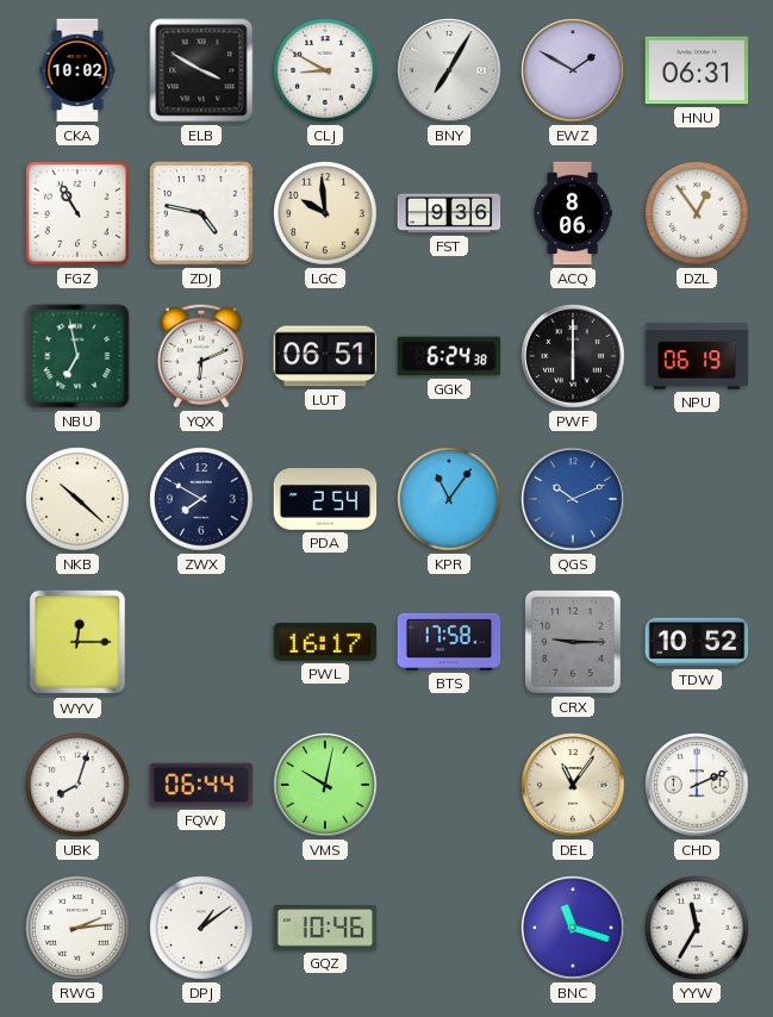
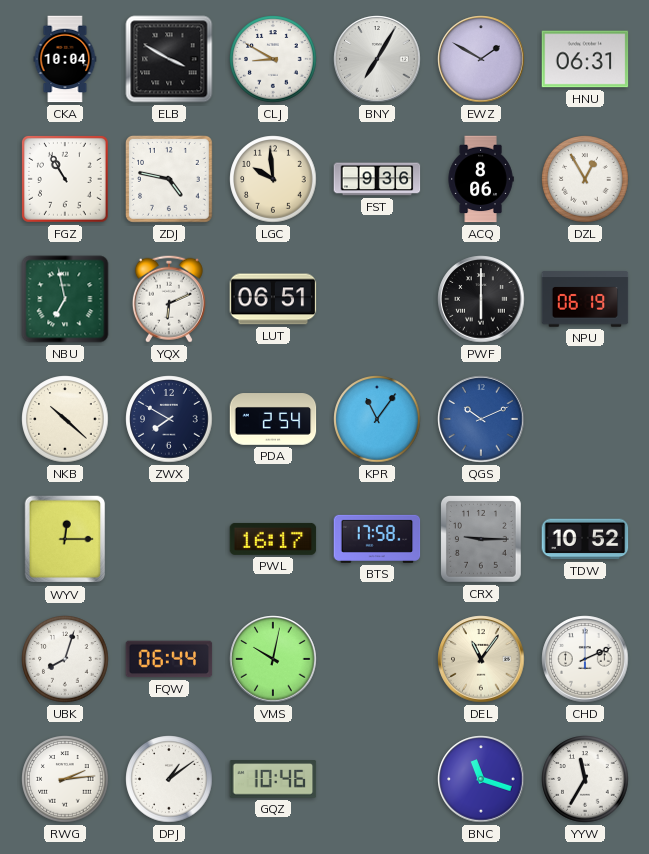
CKA: 10:02 -> 10:04 (65, 59)
DZL: 12:54 -> 12:55 (585, 179)
GGK: 6:24 -> none (449, 356)
